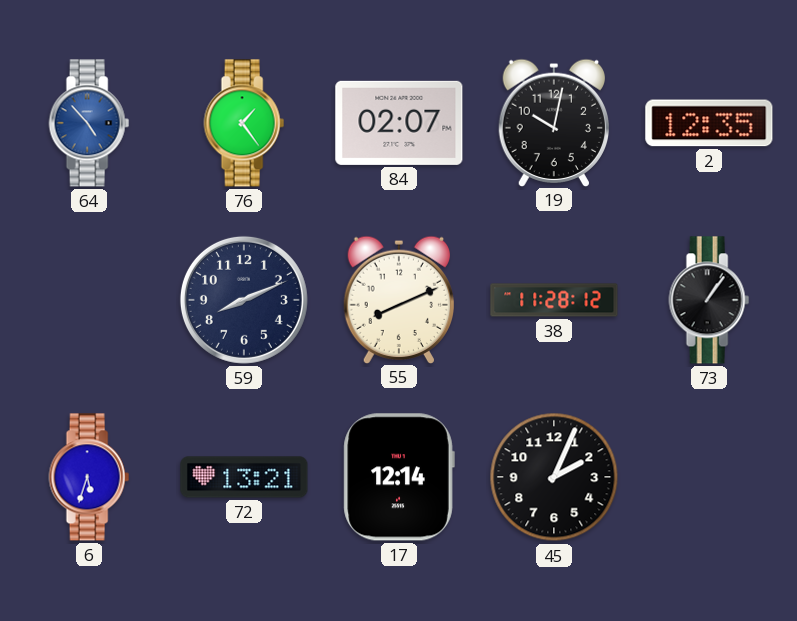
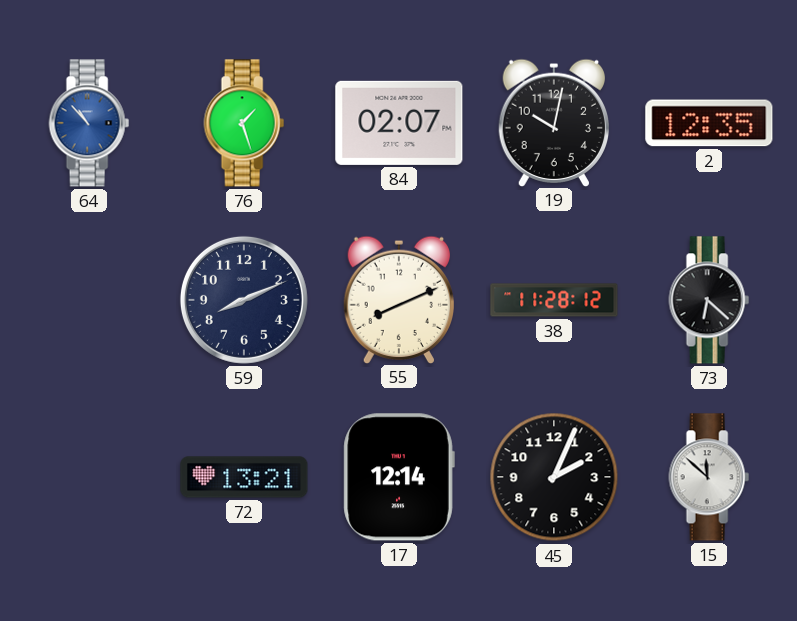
64: 4:53 -> 10:53 (89, 123)
76: 1:24 -> 1:27 (244, 123)
73: 1:06 -> 6:22 (709, 300)
6: 5:33 -> none (89, 477)
15: none -> 11:52 (709, 477)
